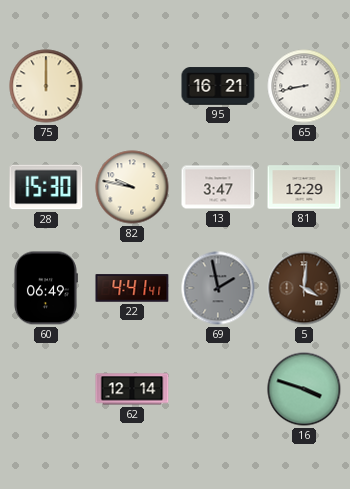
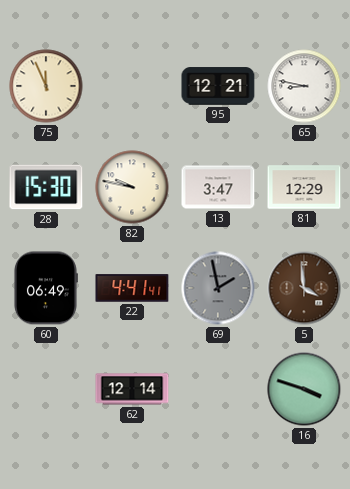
75: 12:00 -> 11:56 (46, 86)
95: 16:21 -> 12:21 (218, 86)
65: 8:43 -> 8:47 (304, 86)
5: 4:01 -> 3:59 (304, 288)
